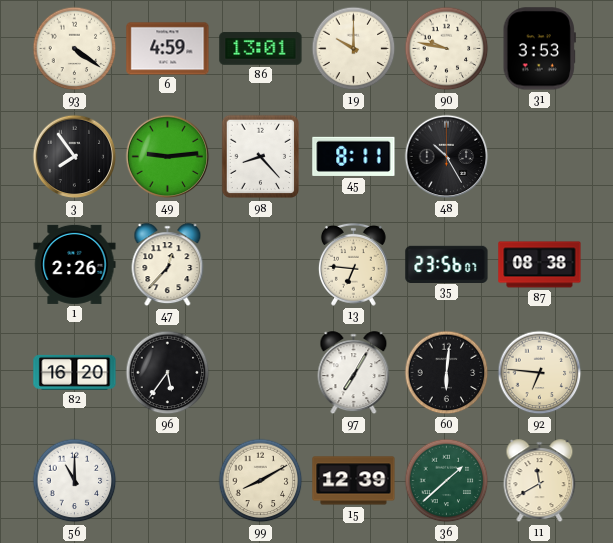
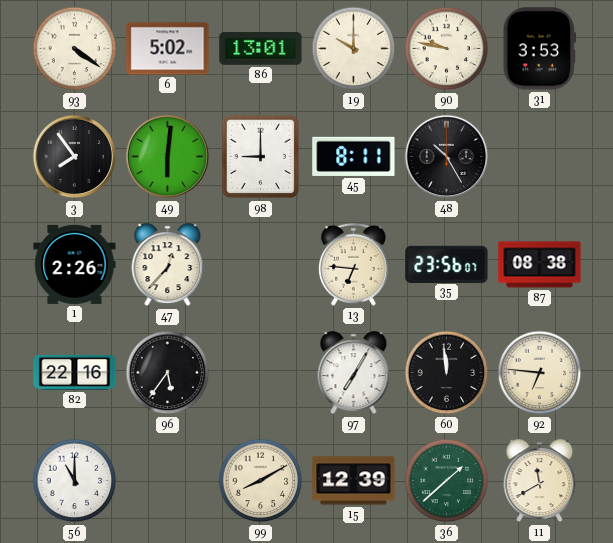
6: 4:59 -> 5:02 (168, 49)
49: 9:14 -> 6:01 (168, 157)
98: 8:23 -> 9:00 (261, 157)
82: 16:20 -> 22:16 (75, 372)
60: 6:01 -> 11:59 (447, 373)
